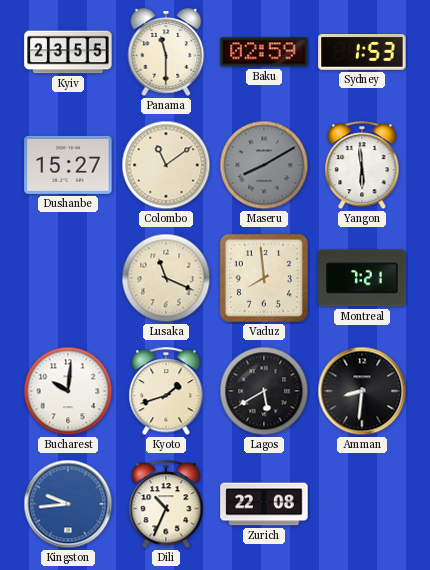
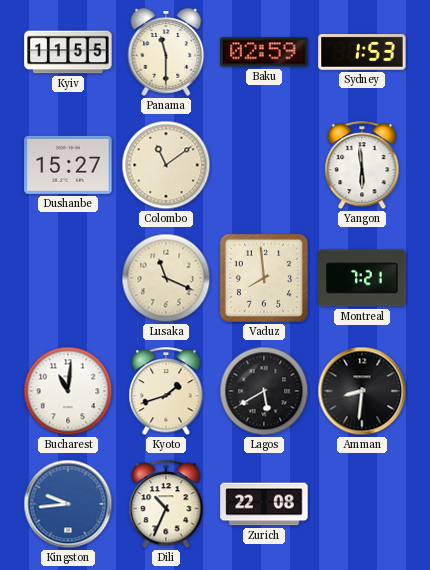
Kyiv: 23:55 -> 11:55 (68, 52)
Maseru: 8:10 -> none (264, 165)
Bucharest: 10:01 -> 11:01 (68, 391)
